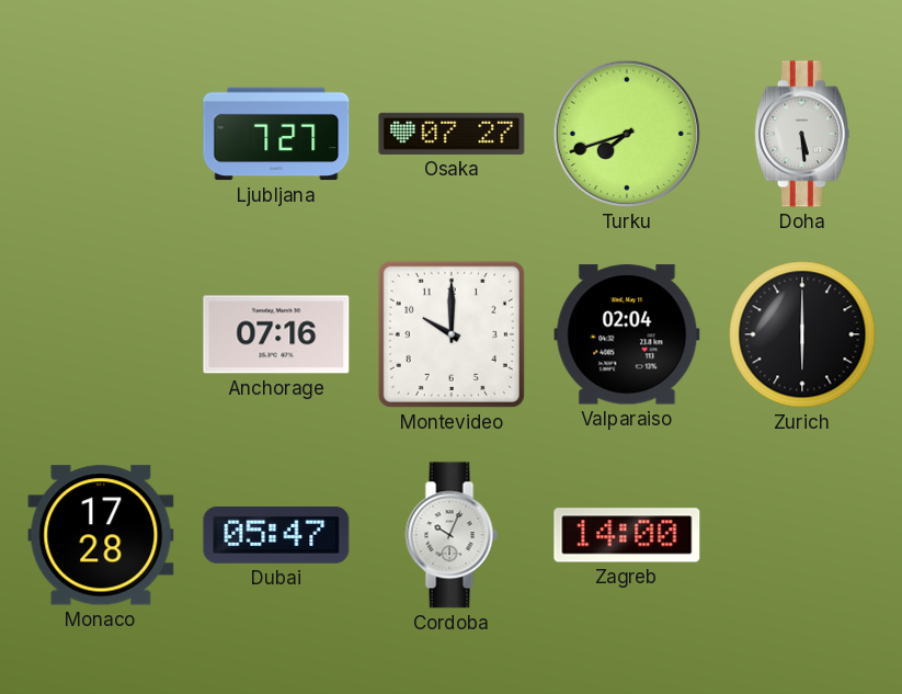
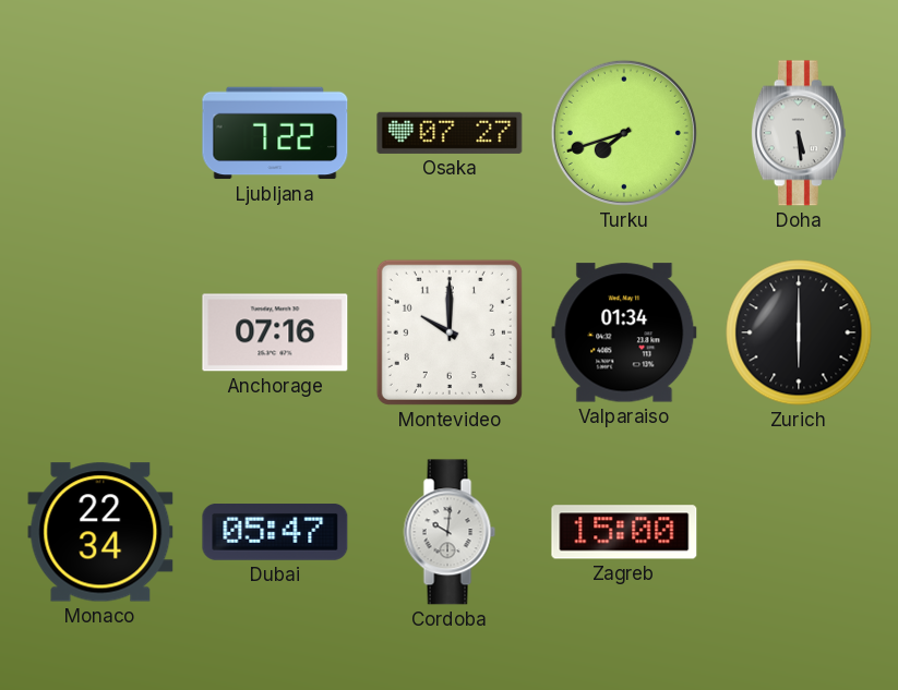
Ljubljana: 7:27 -> 7:22 (275, 133)
Valparaiso: 02:04 -> 01:34 (624, 332)
Monaco: 17:28 -> 22:34 (100, 532)
Cordoba: 10:04 -> 10:01 (450, 532)
Zagreb: 14:00 -> 15:00 (624, 532)
